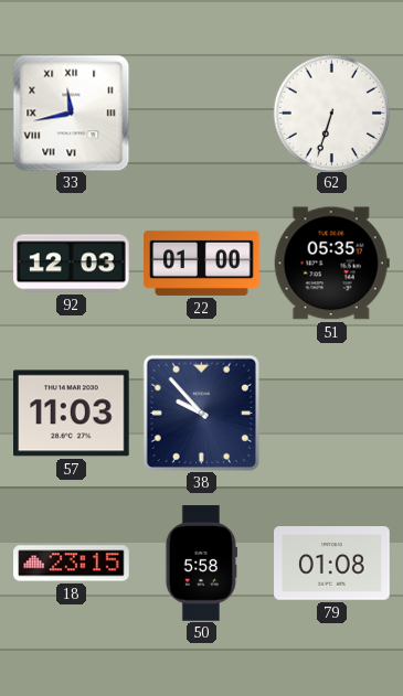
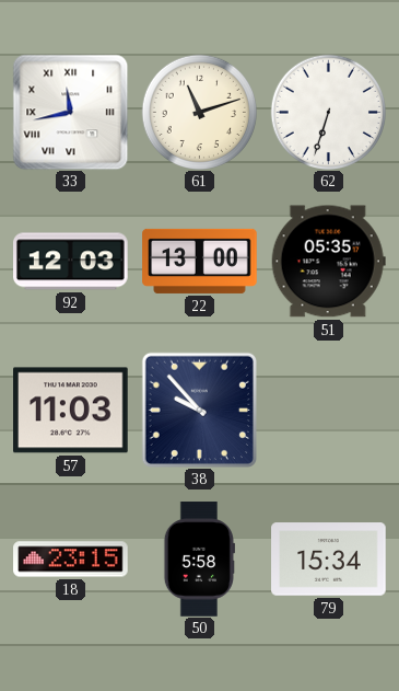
61: none -> 11:12 (199, 112)
22: 01:00 -> 13:00 (200, 261)
79: 01:08 -> 15:34 (329, 560)
